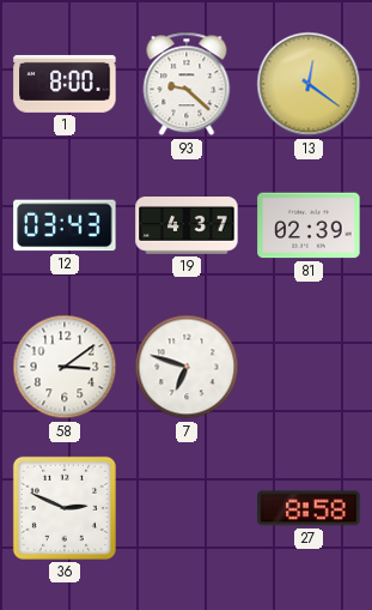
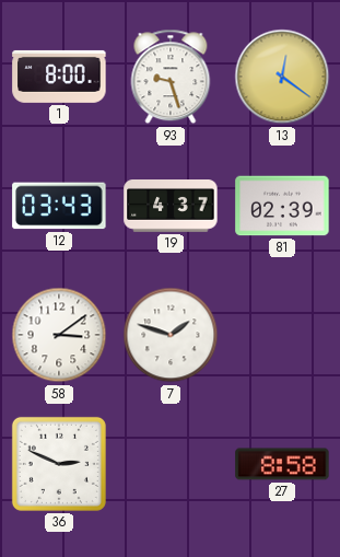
93: 9:22 -> 9:27 (171, 77)
7: 6:48 -> 1:48 (171, 335)
